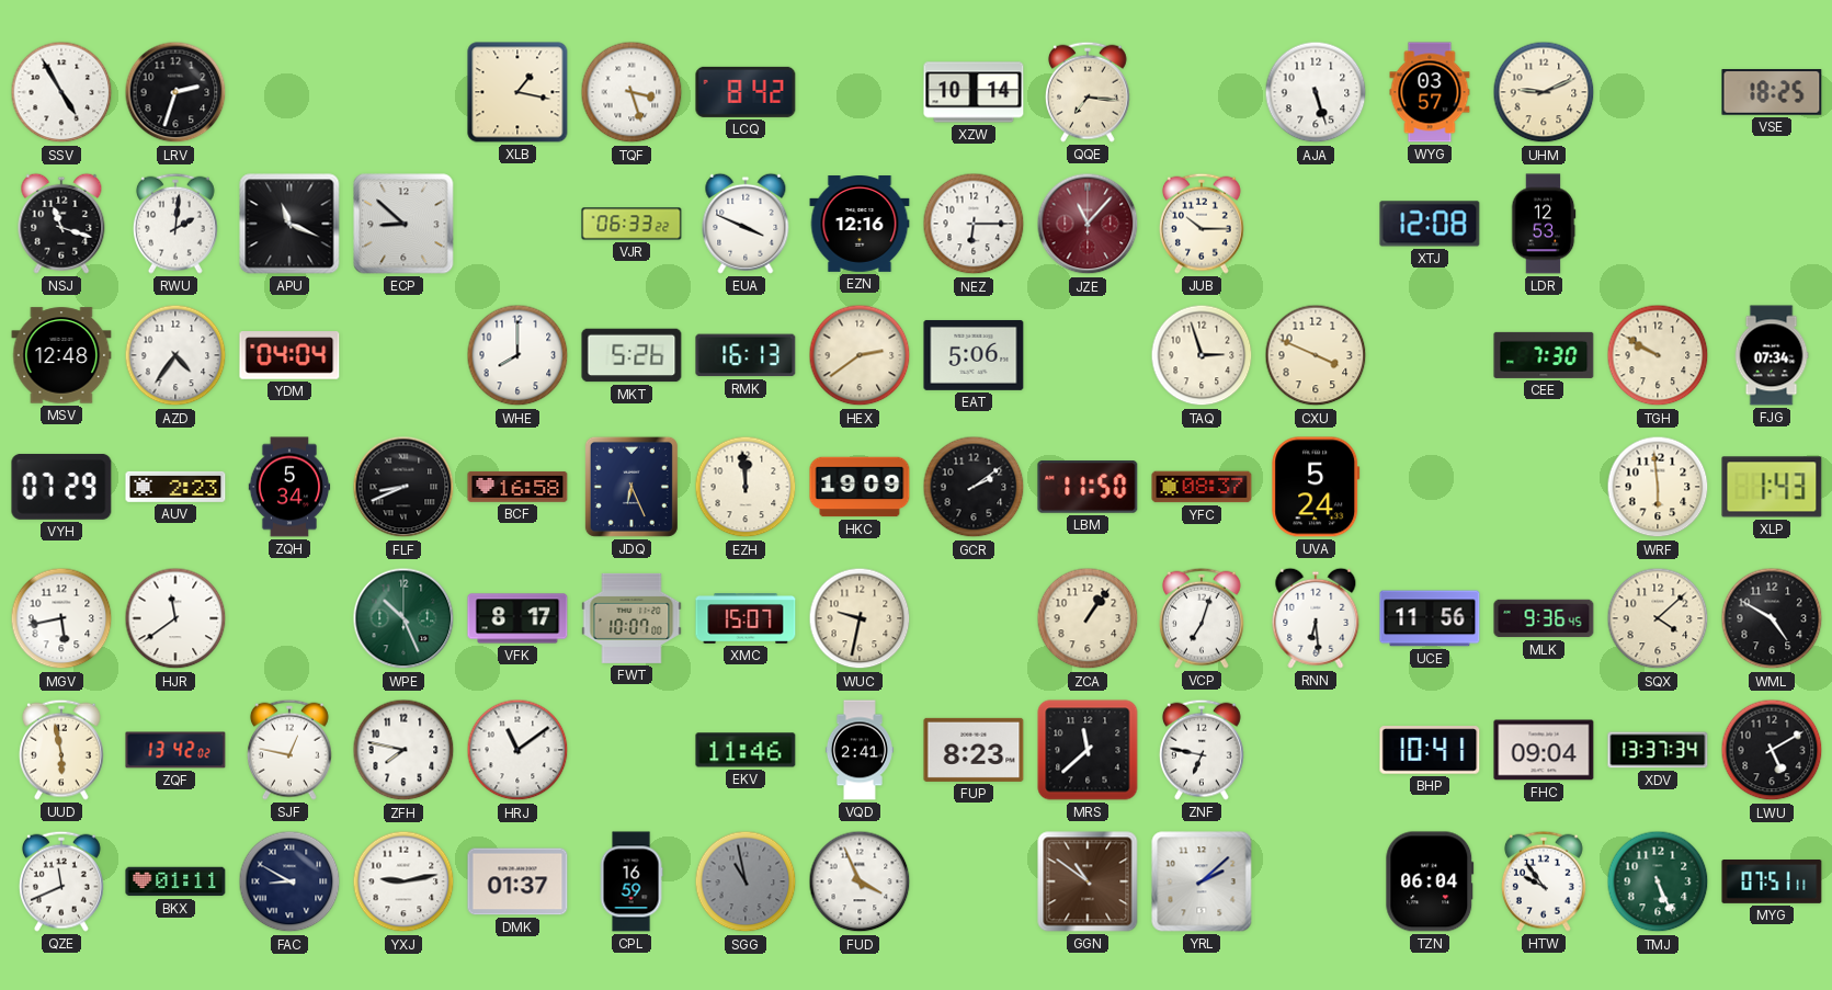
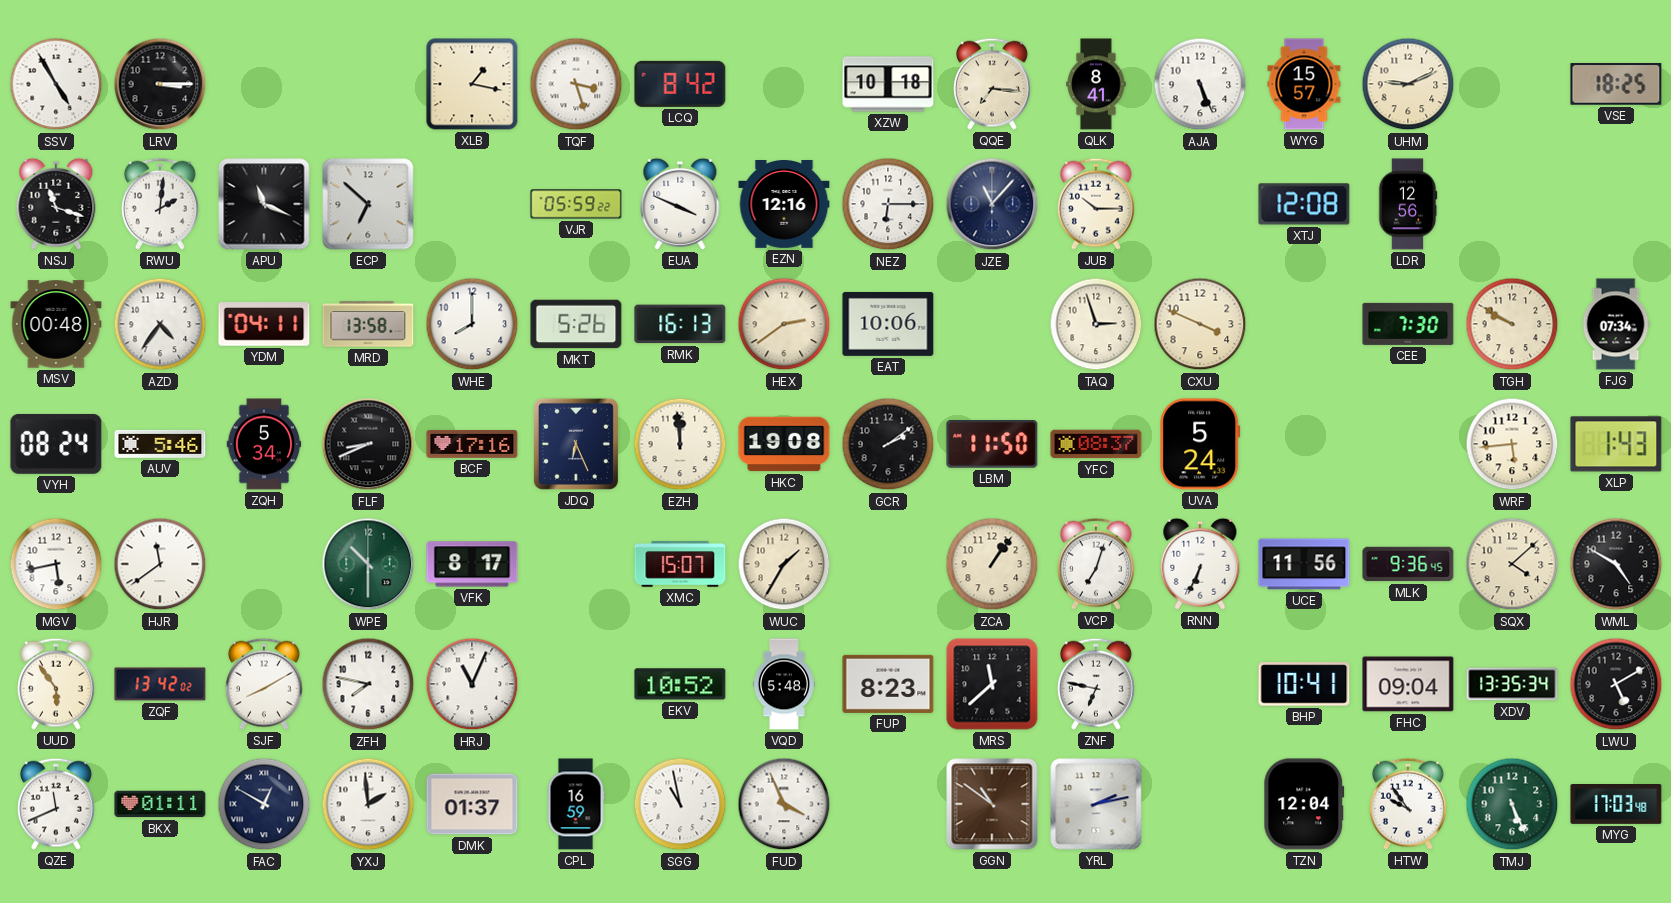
LRV: 2:33 -> 3:15 (160, 84)
XZW: 10:14 -> 10:18 (888, 84)
QLK: none -> 8:41 (1096, 84)
AJA: 5:27 -> 5:26 (1200, 84)
WYG: 03:57 -> 15:57 (1304, 84)
ECP: 8:52 -> 6:52 (368, 204)
VJR: 06:33 -> 05:59 (576, 204)
JZE dial: burgundy -> navy (992, 204)
LDR: 12:53 -> 12:56 (1408, 204)
MSV: 12:48 -> 00:48 (56, 324)
YDM: 04:04 -> 04:11 (264, 324)
MRD: none -> 13:58 (368, 324)
EAT: 5:06 -> 10:06 (888, 324)
VYH: 07:29 -> 08:24 (56, 444)
AUV: 2:23 -> 5:46 (160, 444)
BCF: 16:58 -> 17:16 (472, 444)
HKC: 19:09 -> 19:08 (784, 444)
WRF: 5:59 -> 5:44 (1512, 444)
WPE: 10:26 -> 10:30 (368, 564)
FWT: 10:07 -> none (631, 618)
WUC: 9:32 -> 1:35 (784, 564)
RNN: 6:29 -> 6:34 (1200, 564)
UUD: 5:58 -> 5:54 (56, 684)
SJF: 12:47 -> 8:10 (264, 684)
HRJ: 11:09 -> 11:04 (472, 684)
EKV: 11:46 -> 10:52 (680, 684)
VQD: 2:41 -> 5:48 (784, 684)
XDV: 13:37 -> 13:35 (1512, 684)
FAC: 8:50 -> 12:50 (264, 804)
YXJ: 9:13 -> 1:59 (368, 804)
SGG dial: grey -> white (680, 804)
YRL: 2:08 -> 2:13 (1096, 804)
TZN: 06:04 -> 12:04 (1304, 804)
MYG: 07:51 -> 17:03 (1616, 805)
